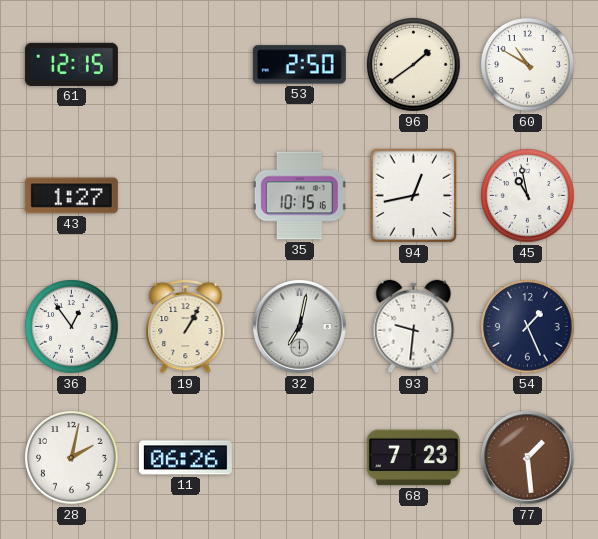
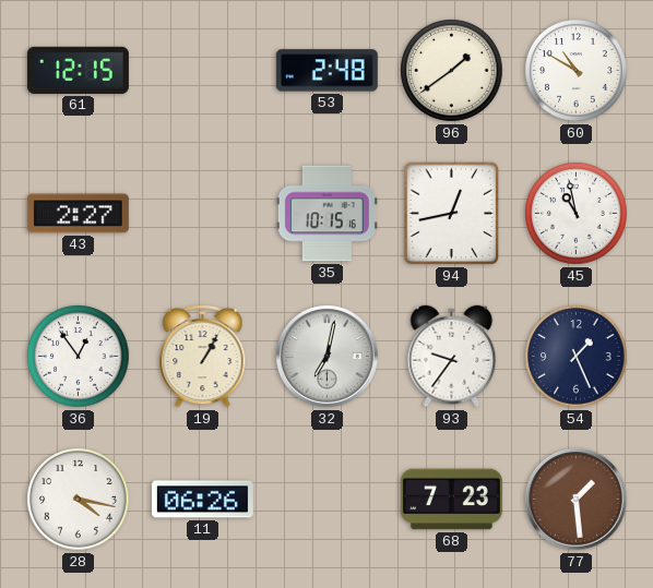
53: 2:50 -> 2:48 (326, 71)
43: 1:27 -> 2:27 (78, 214)
93: 9:31 -> 9:36 (452, 357)
28: 2:02 -> 4:17 (79, 500)
